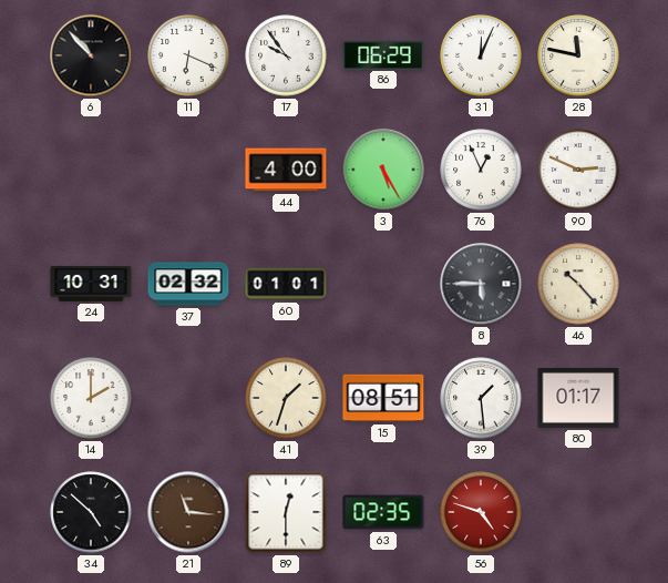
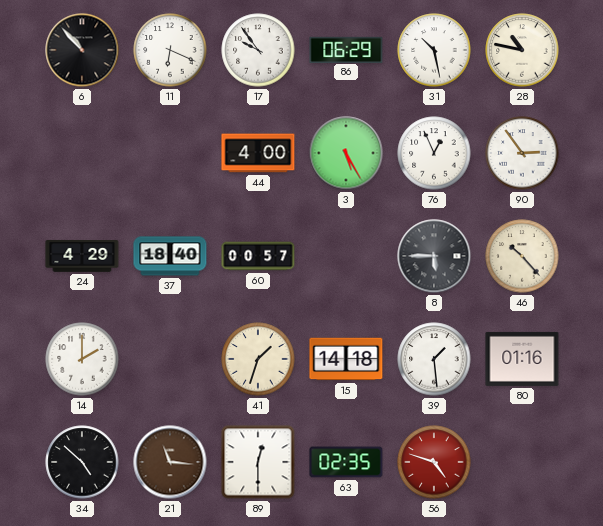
31: 12:04 -> 10:28 (434, 50)
28: 11:47 -> 10:47 (522, 50)
90: 2:49 -> 2:54 (522, 153)
24: 10:31 -> 4:29 (82, 257)
37: 02:32 -> 18:40 (170, 256)
60: 01:01 -> 00:57 (258, 256)
15: 08:51 -> 14:18 (346, 359)
80: 01:17 -> 01:16 (522, 359)
